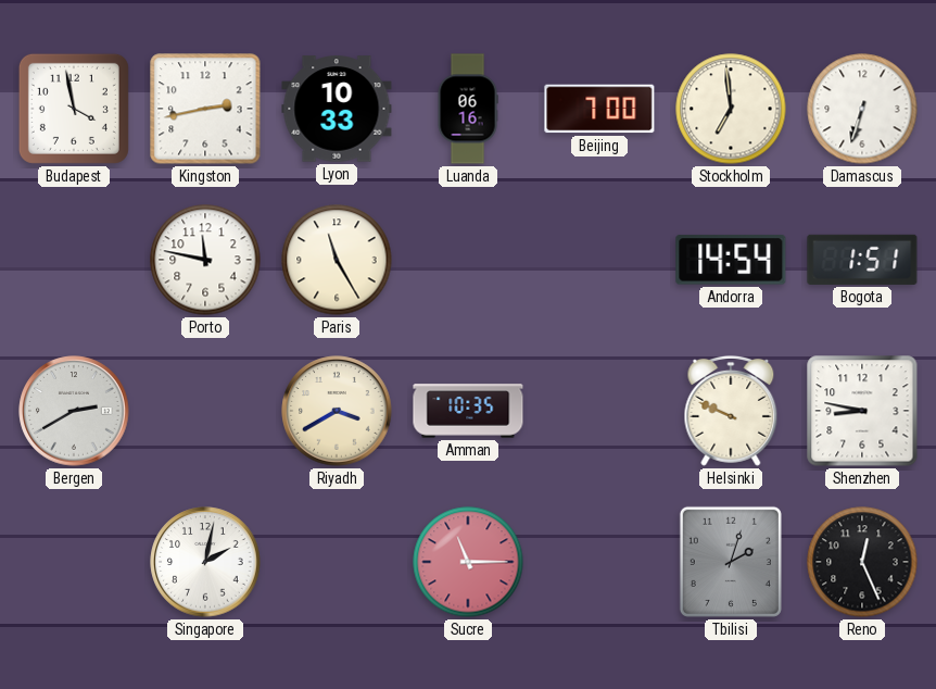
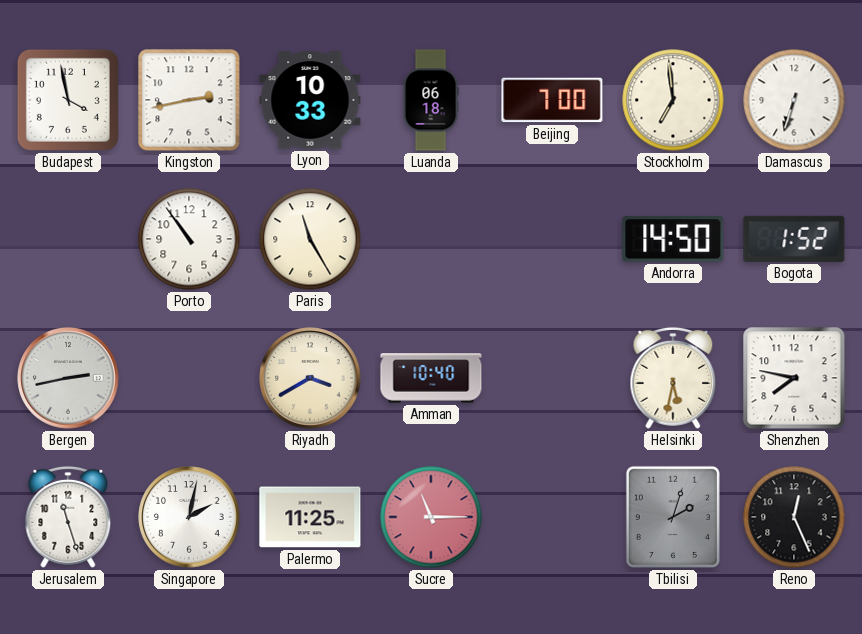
Luanda: 06:16 -> 06:18 (431, 100)
Porto: 11:47 -> 10:54 (189, 239)
Andorra: 14:54 -> 14:50 (673, 239)
Bogota: 1:51 -> 1:52 (794, 239)
Bergen: 2:40 -> 2:43 (68, 378)
Amman: 10:35 -> 10:40 (431, 378)
Helsinki: 9:49 -> 5:32 (673, 378)
Shenzhen: 8:47 -> 7:47 (794, 378)
Jerusalem: none -> 11:27 (68, 517)
Palermo: none -> 11:25 (310, 517)
